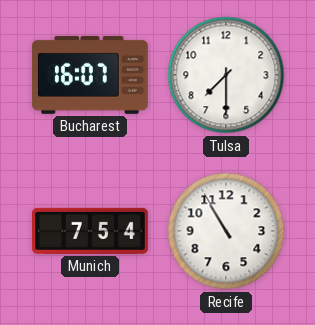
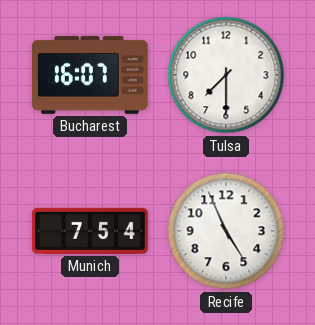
Recife: 10:55 -> 4:56 (226, 231)
